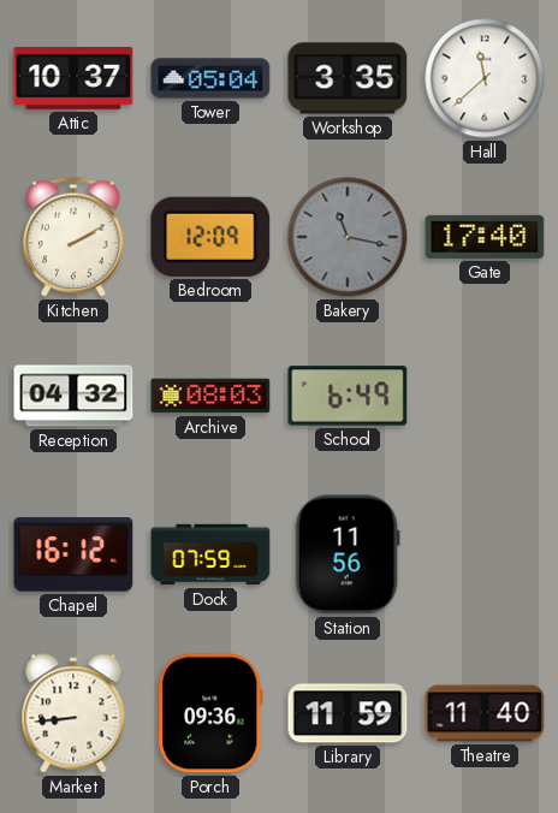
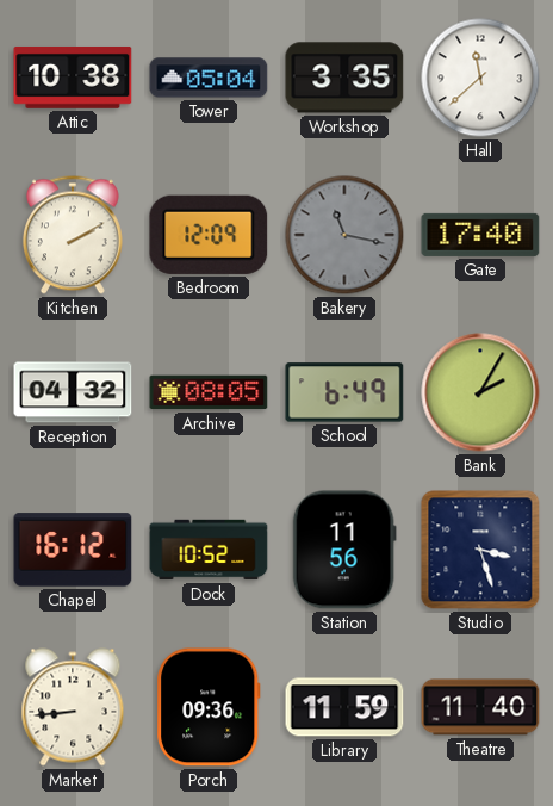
Attic: 10:37 -> 10:38 (73, 77)
Archive: 08:03 -> 08:05 (209, 392)
Bank: none -> 2:05 (480, 392)
Dock: 07:59 -> 10:52 (209, 550)
Studio: none -> 3:27 (480, 550)
